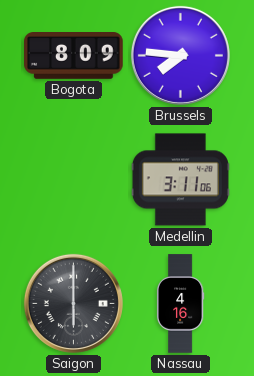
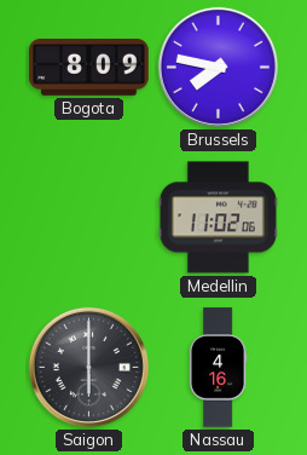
Brussels: 7:46 -> 7:47 (218, 67)
Medellin: 3:11 -> 11:02 (218, 218)
